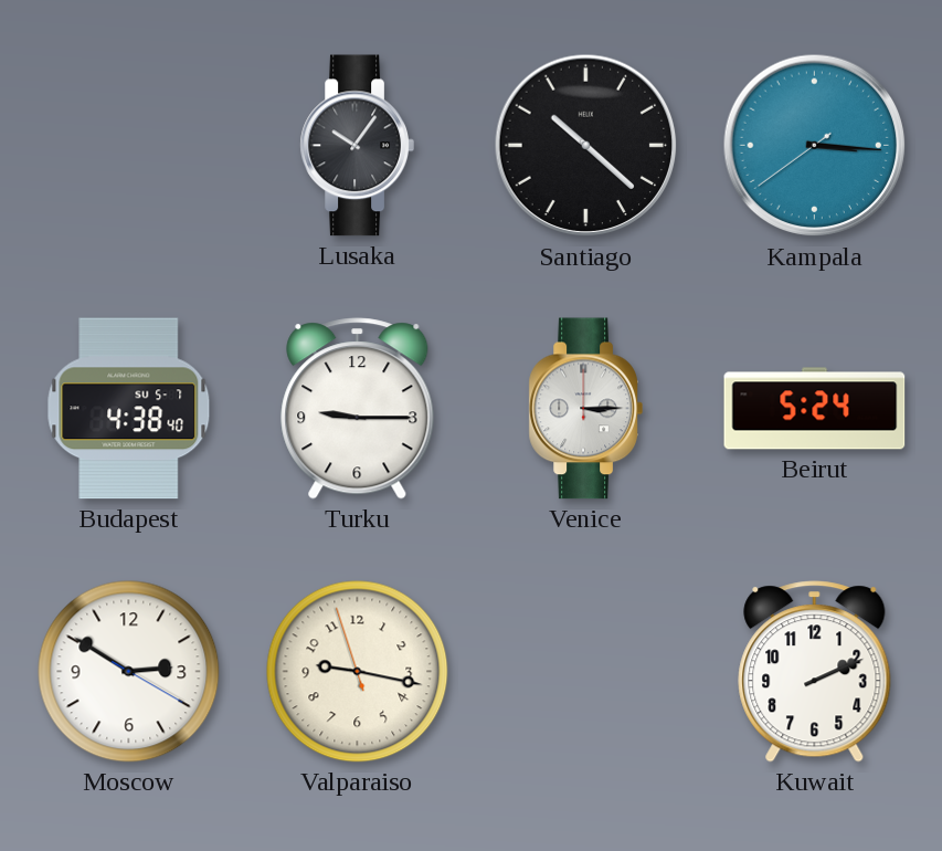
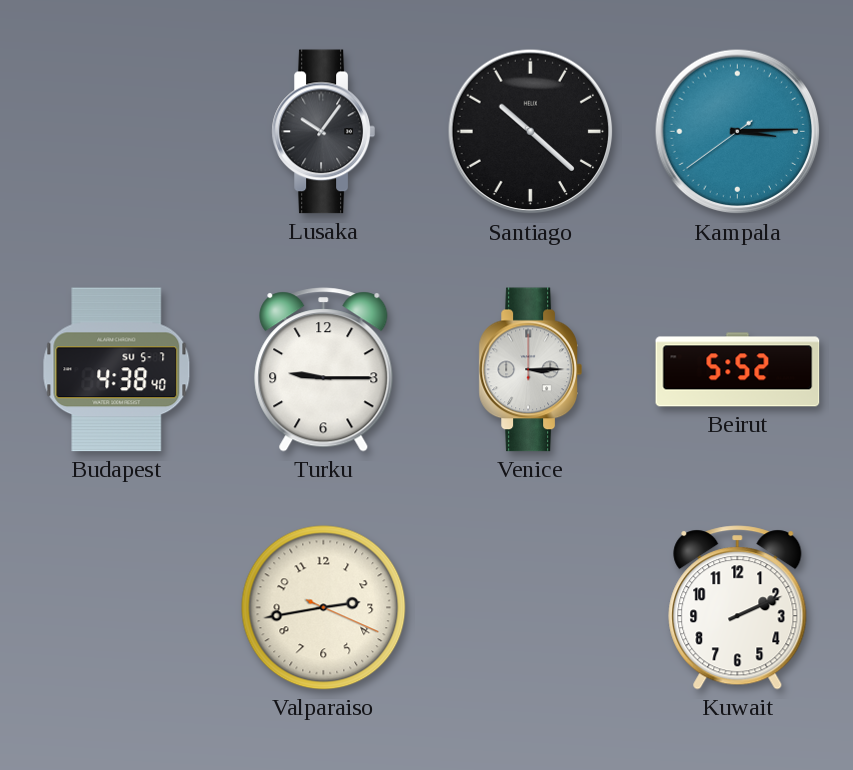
Kampala: 3:15 -> 3:14 (738, 132)
Beirut: 5:24 -> 5:52 (738, 370)
Moscow: 2:50 -> none (129, 672)
Valparaiso: 9:16 -> 2:43 (324, 608)
